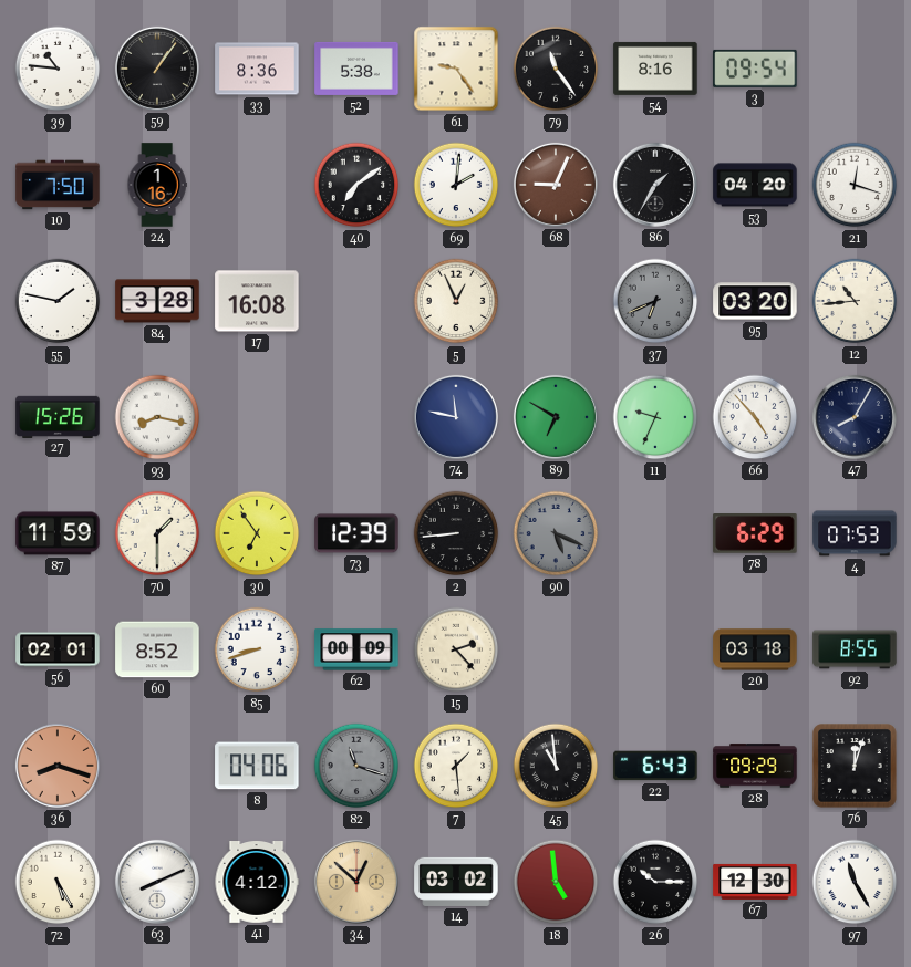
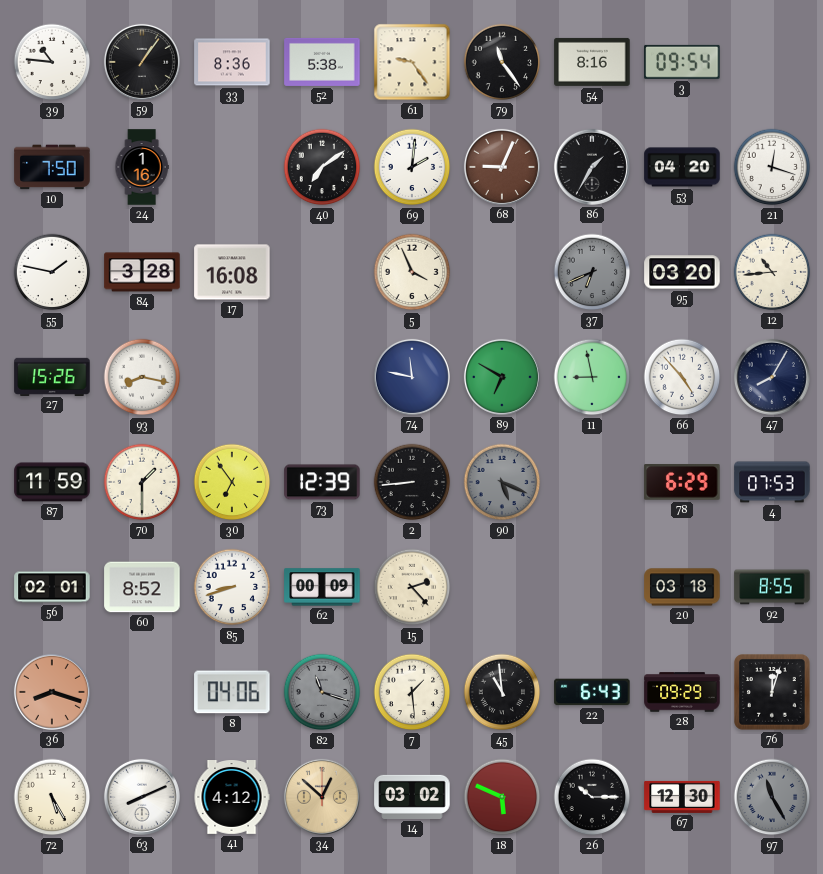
5: 12:56 -> 3:56 (412, 272)
11: 9:34 -> 8:58 (592, 377)
18: 4:59 -> 5:49 (502, 797)
97 dial: white -> grey (772, 797)
